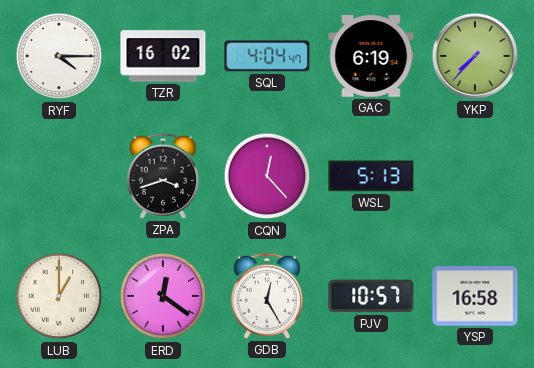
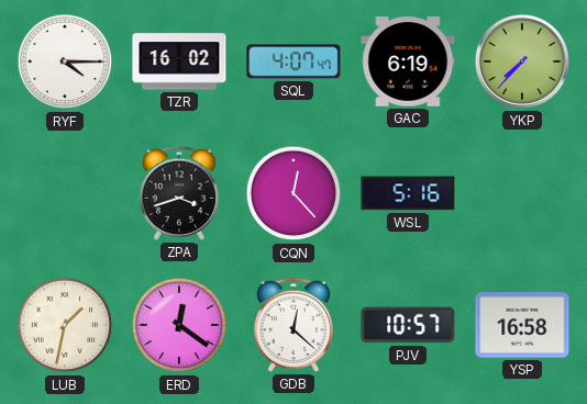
SQL: 4:04 -> 4:07 (293, 61)
WSL: 5:13 -> 5:16 (408, 193)
LUB: 1:00 -> 1:32 (65, 325)
GDB: 12:25 -> 12:22 (293, 325)
